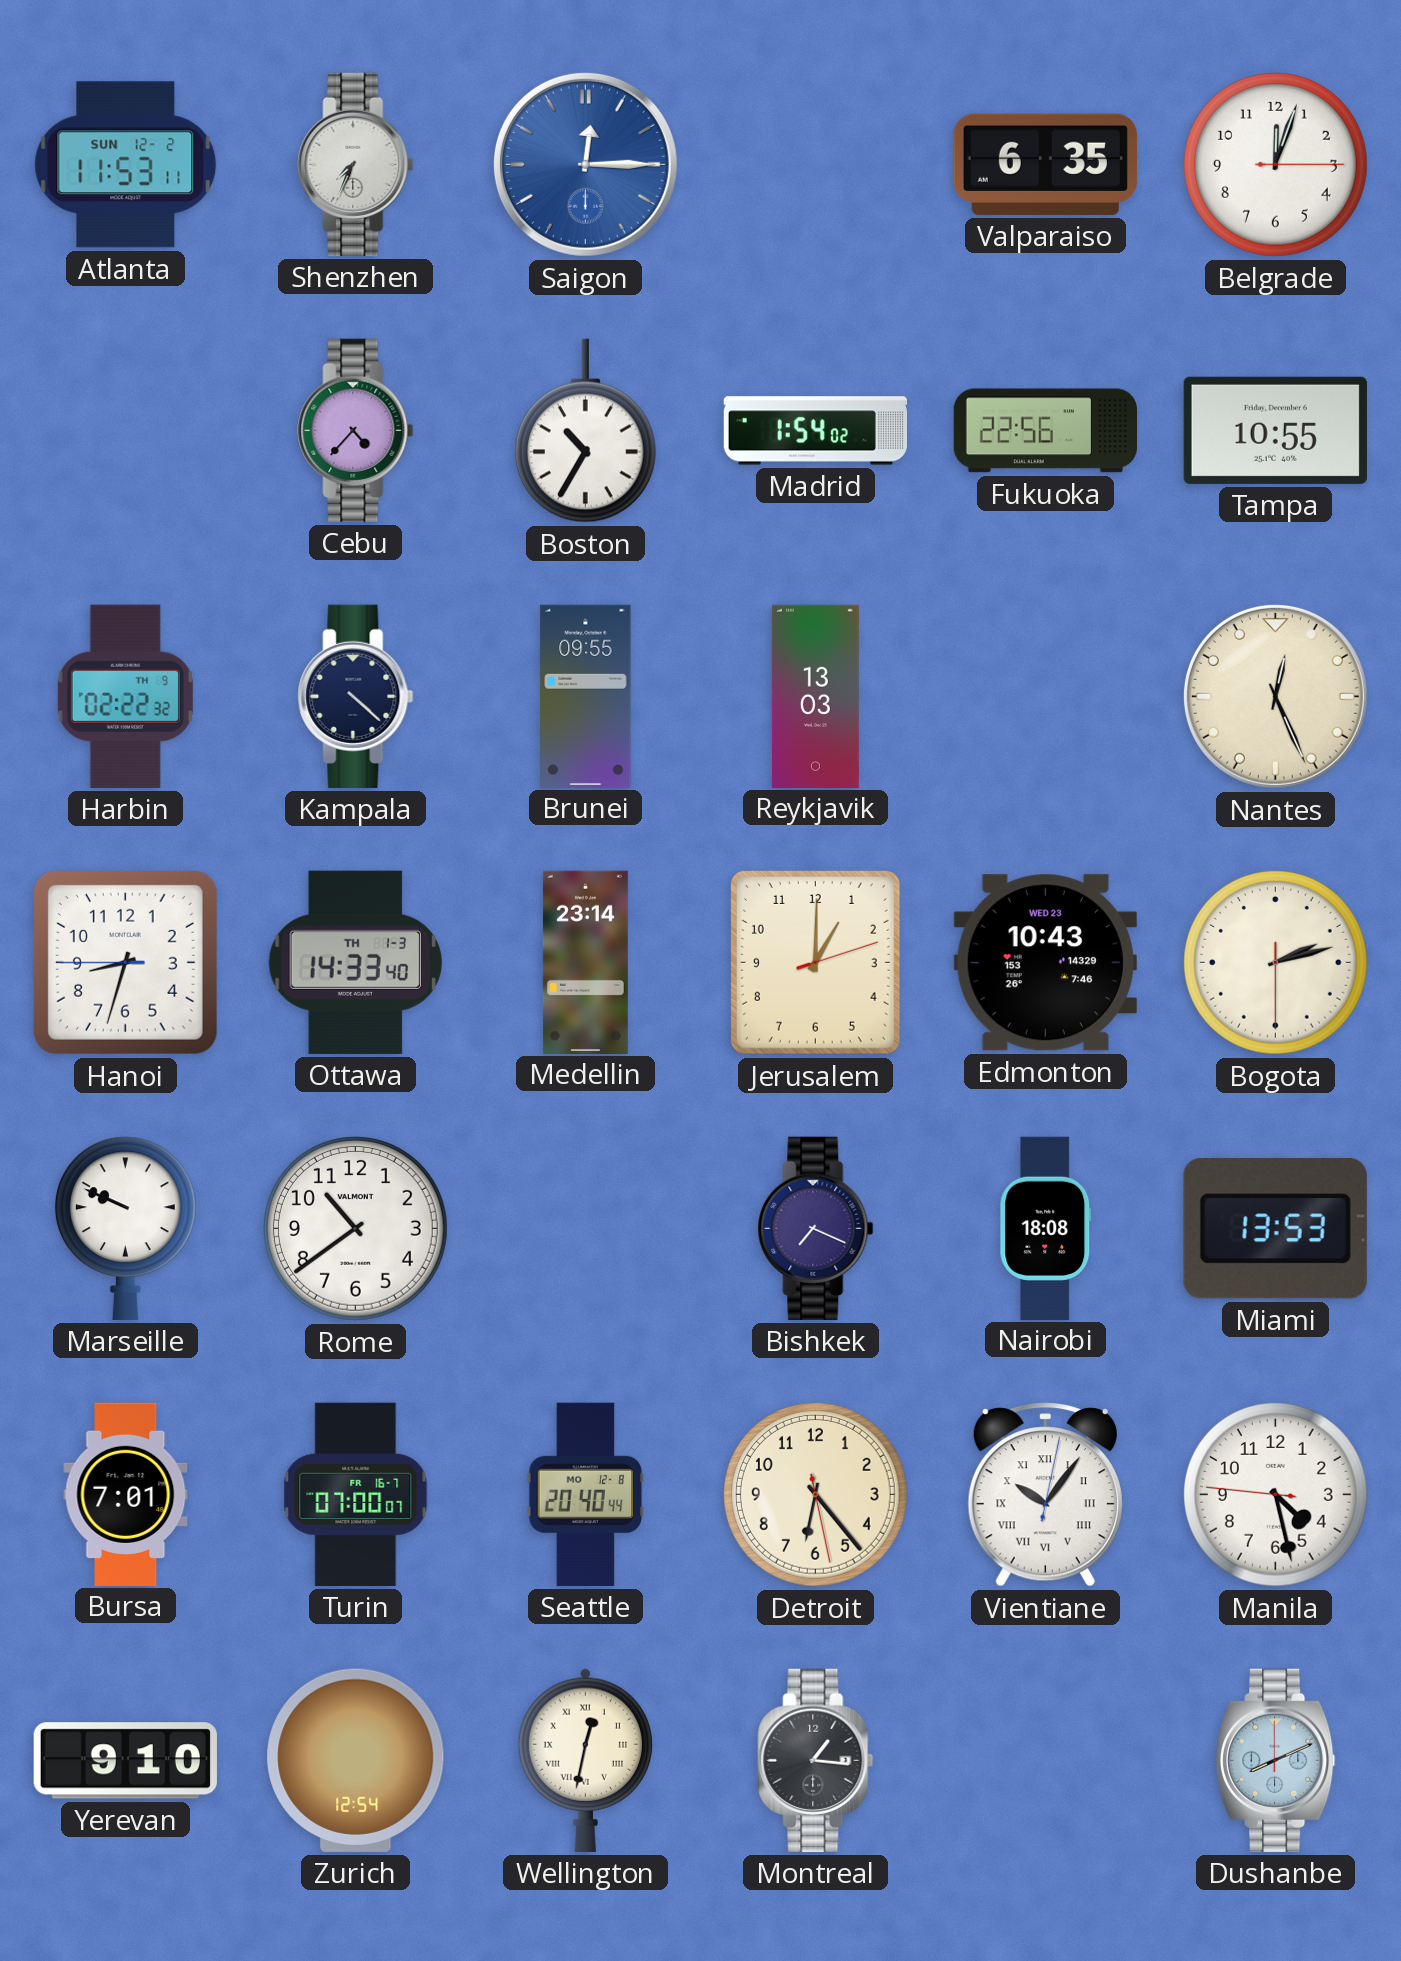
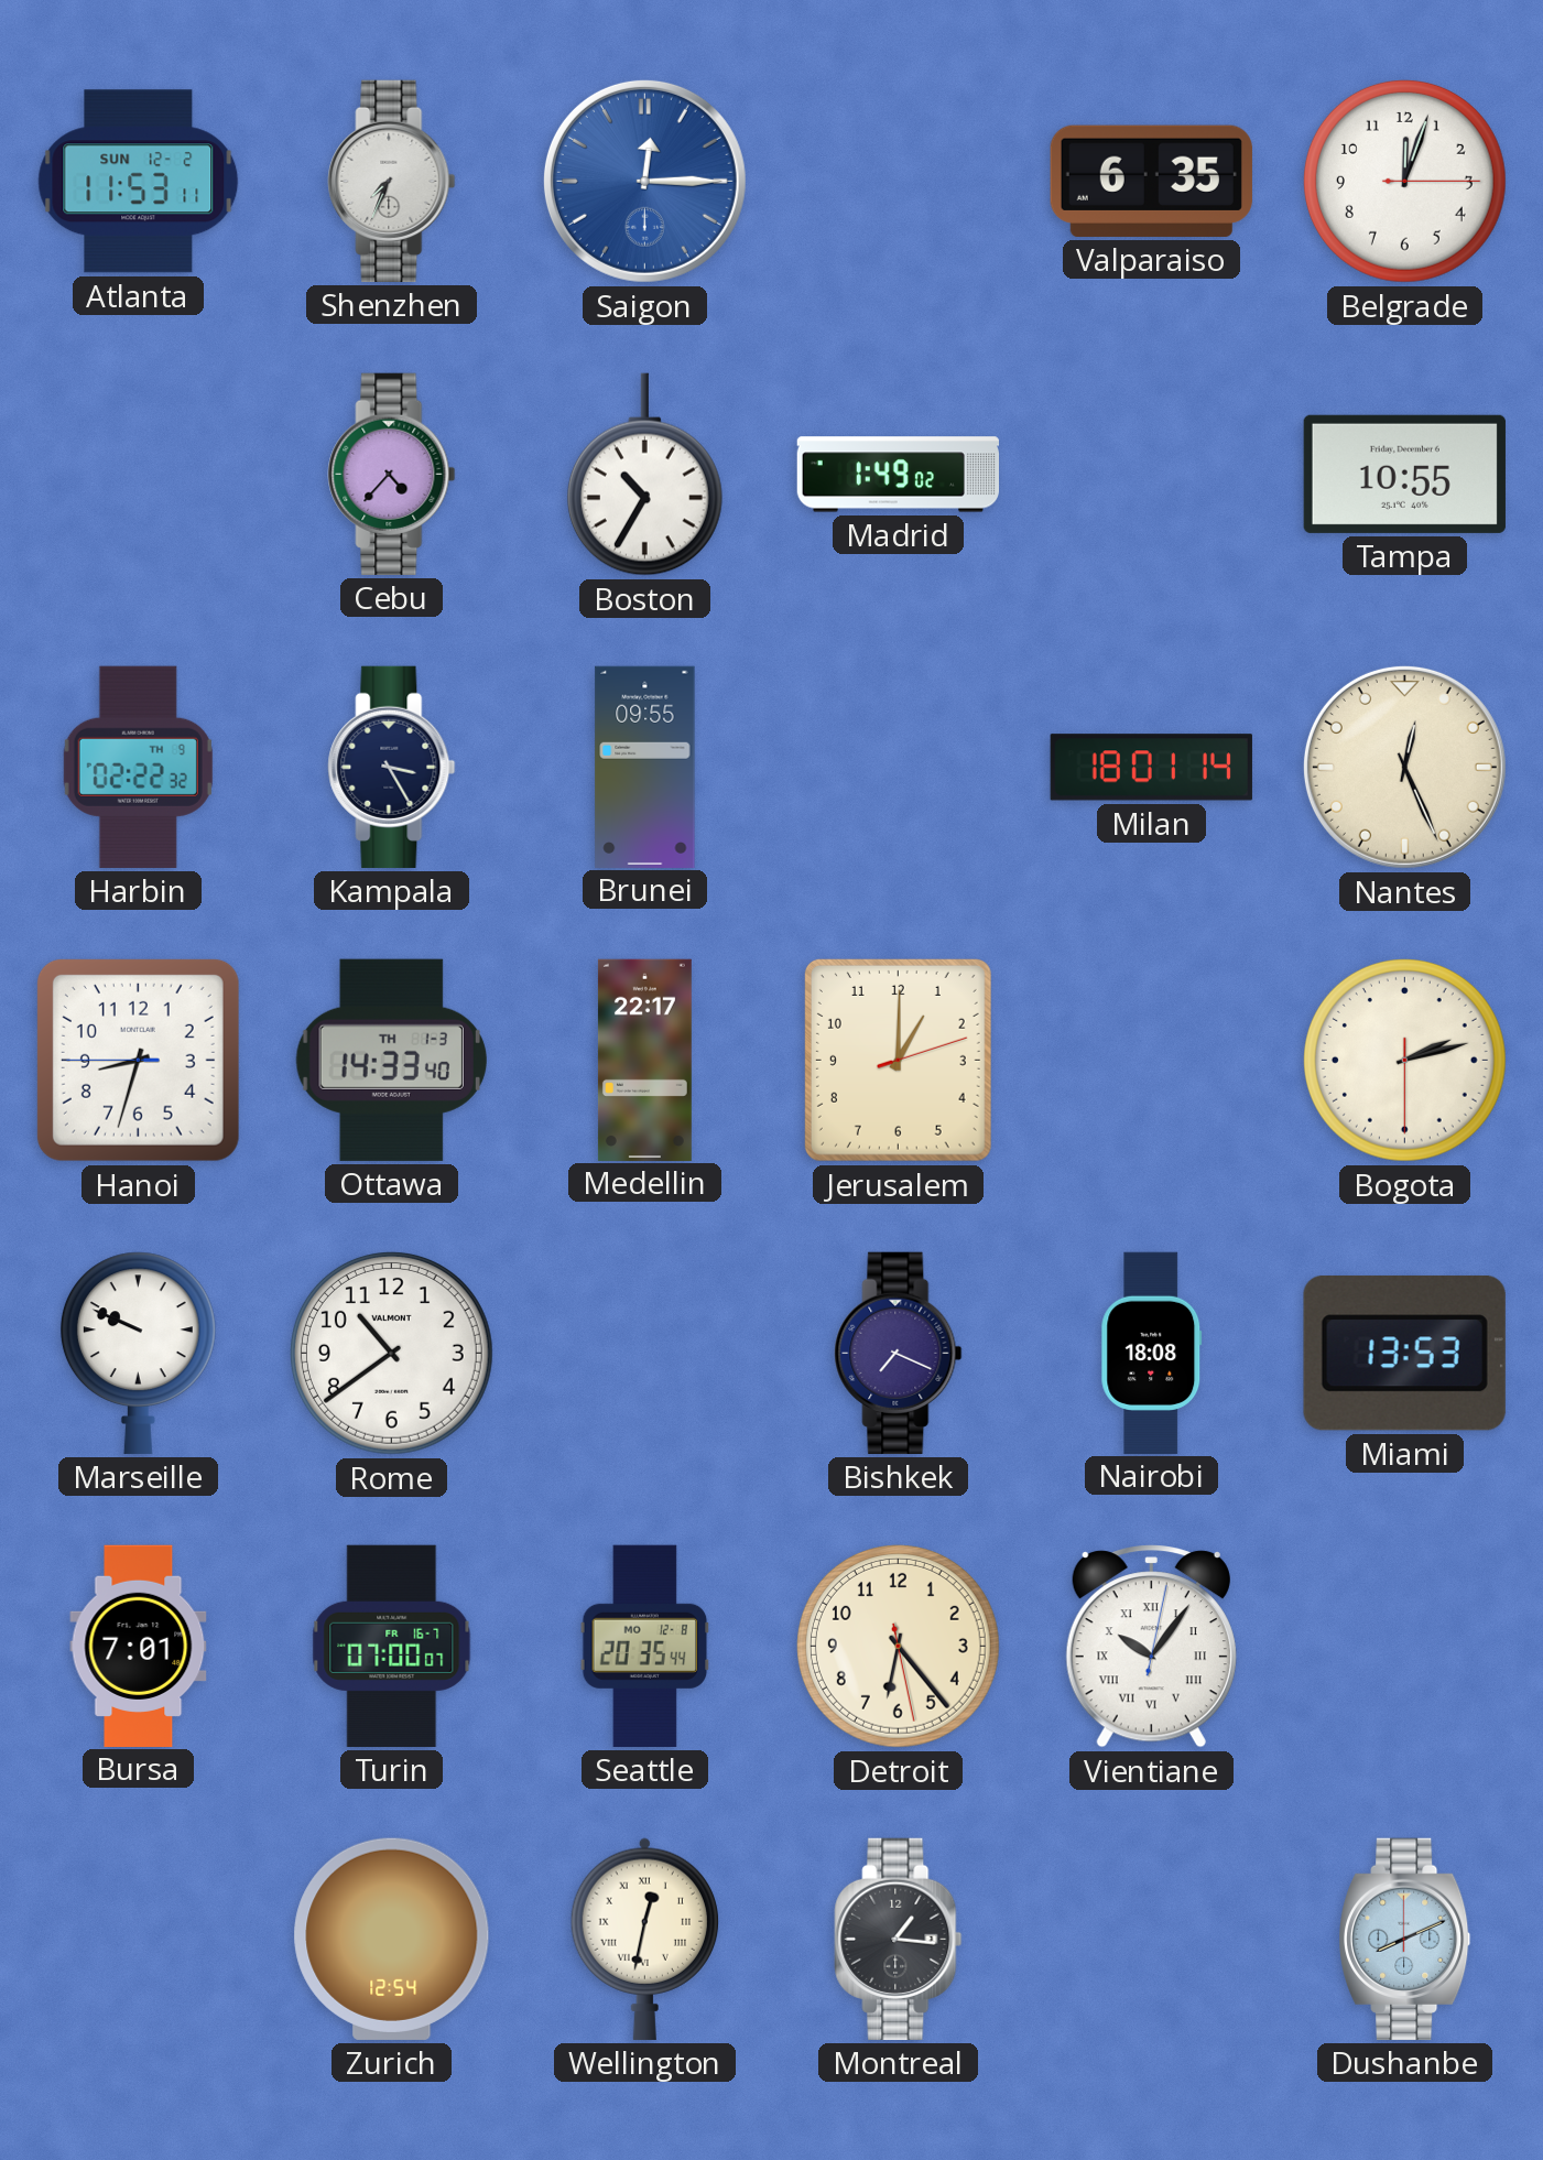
Madrid: 1:54 -> 1:49 (898, 475)
Fukuoka: 22:56 -> none (1045, 431)
Kampala: 4:22 -> 3:25 (392, 767)
Reykjavik: 13:03 -> none (815, 696)
Milan: none -> 18:01 (1151, 768)
Medellin: 23:14 -> 22:17 (644, 1060)
Edmonton: 10:43 -> none (1045, 963)
Seattle: 20:40 -> 20:35 (645, 1646)
Manila: 4:27 -> none (1275, 1494)
Yerevan: 9:10 -> none (125, 1761)
